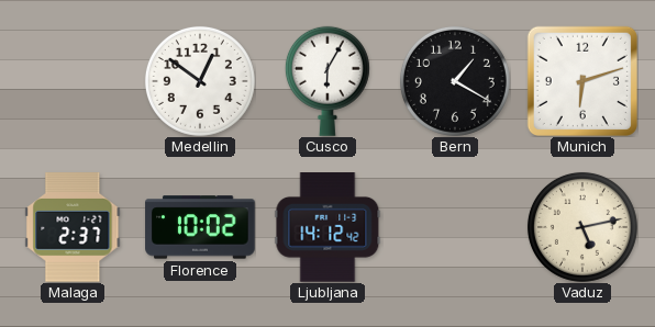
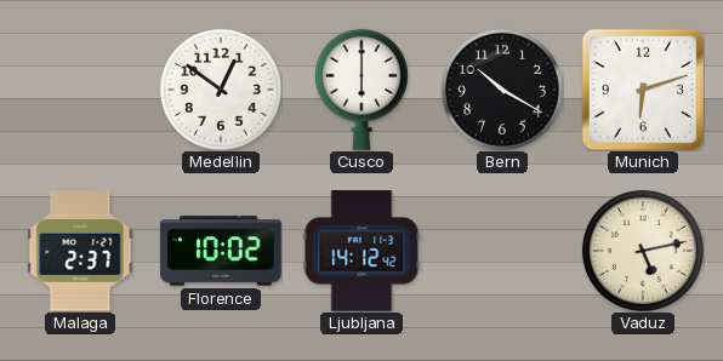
Cusco: 6:05 -> 6:00 (362, 90)
Bern: 1:20 -> 10:20 (502, 90)
